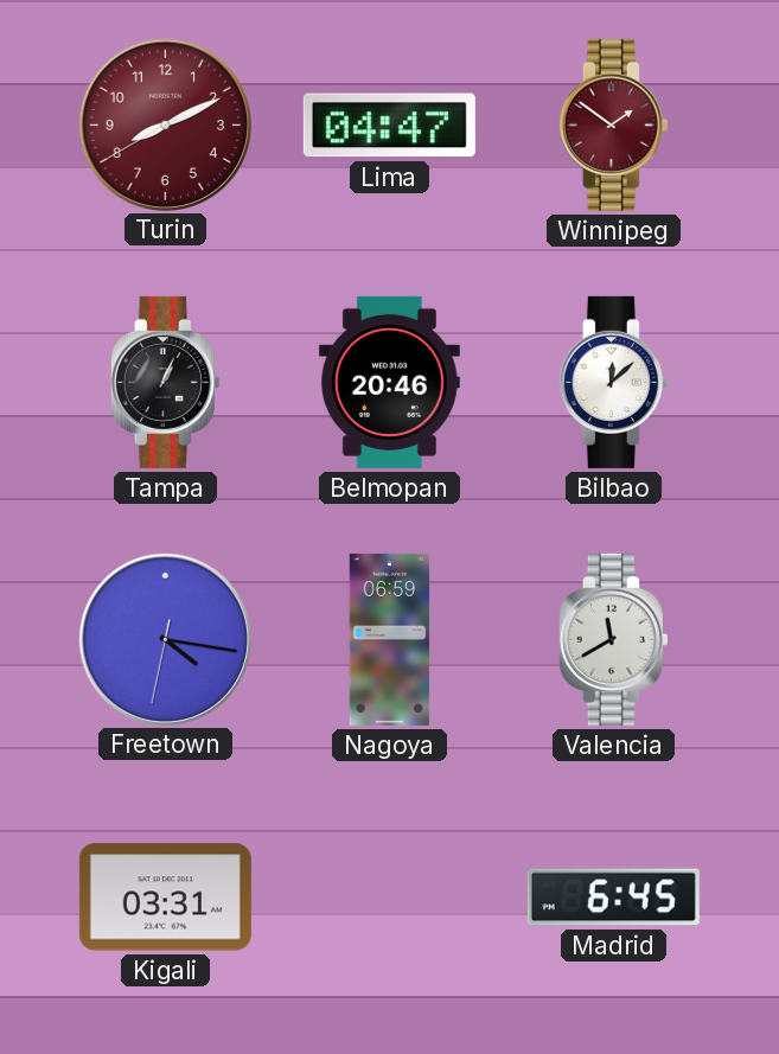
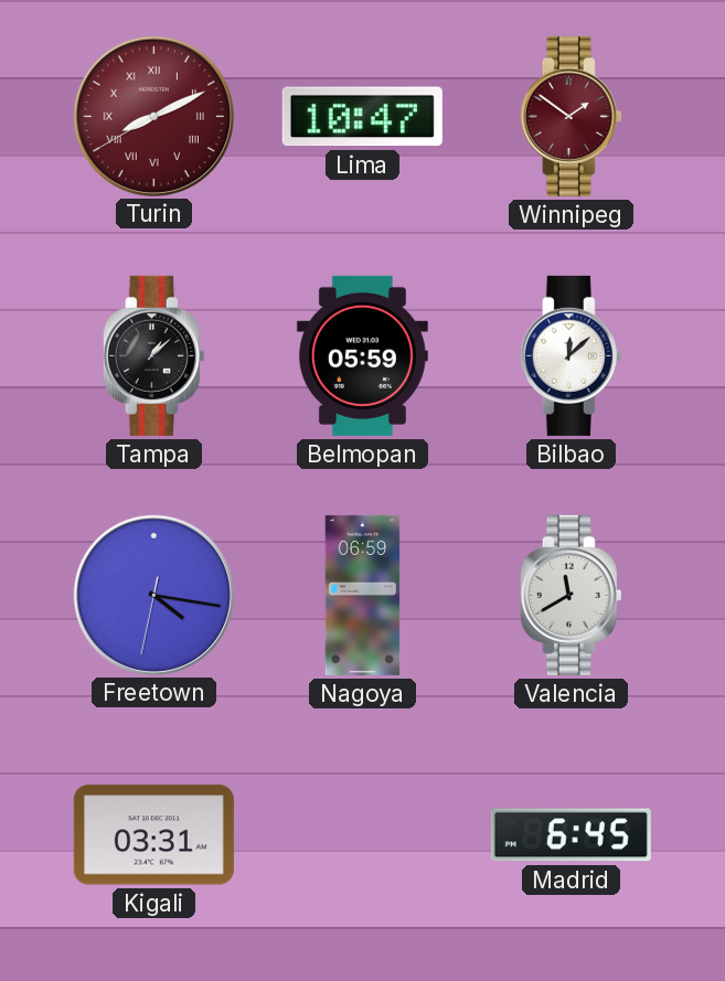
Turin numerals: Arabic -> Roman (153, 116)
Lima: 04:47 -> 10:47 (362, 117)
Tampa: 1:04 -> 1:08 (153, 355)
Belmopan: 20:46 -> 05:59 (362, 355)
